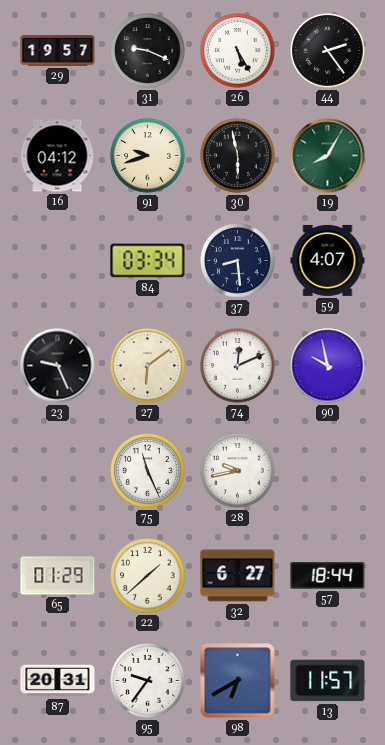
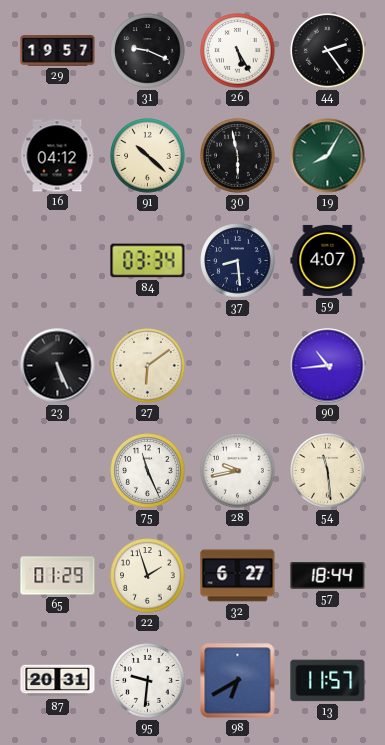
91: 9:42 -> 10:22 (148, 156)
23: 9:26 -> 5:26 (58, 366)
74: 12:11 -> none (238, 366)
90: 9:58 -> 10:44 (328, 366)
54: none -> 11:29 (328, 471)
22: 1:38 -> 1:57 (148, 576)
95: 9:36 -> 9:31 (148, 681)
